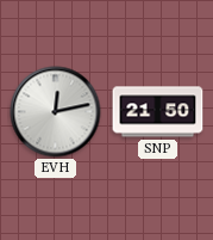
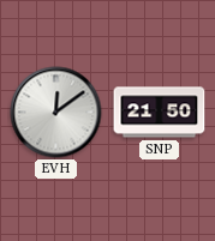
EVH: 12:13 -> 12:09 (56, 113)
